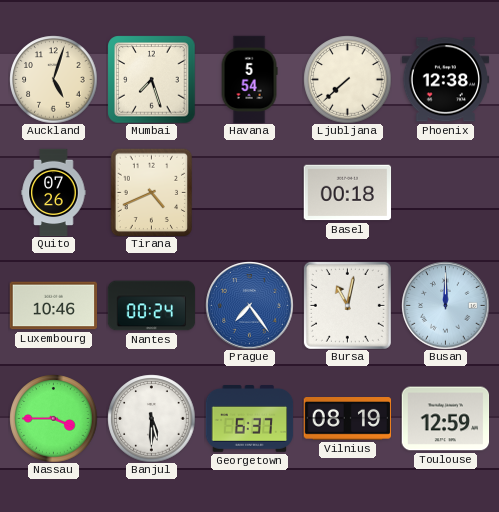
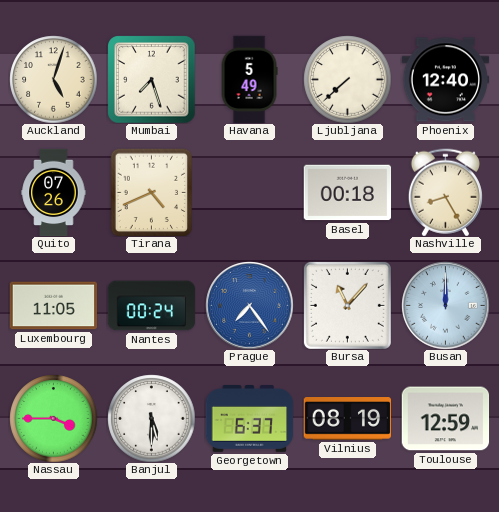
Havana: 5:54 -> 5:49 (249, 79)
Phoenix: 12:38 -> 12:40 (445, 80)
Nashville: none -> 8:25 (445, 192)
Luxembourg: 10:46 -> 11:05 (53, 306)
Bursa: 11:02 -> 11:07 (347, 305)
